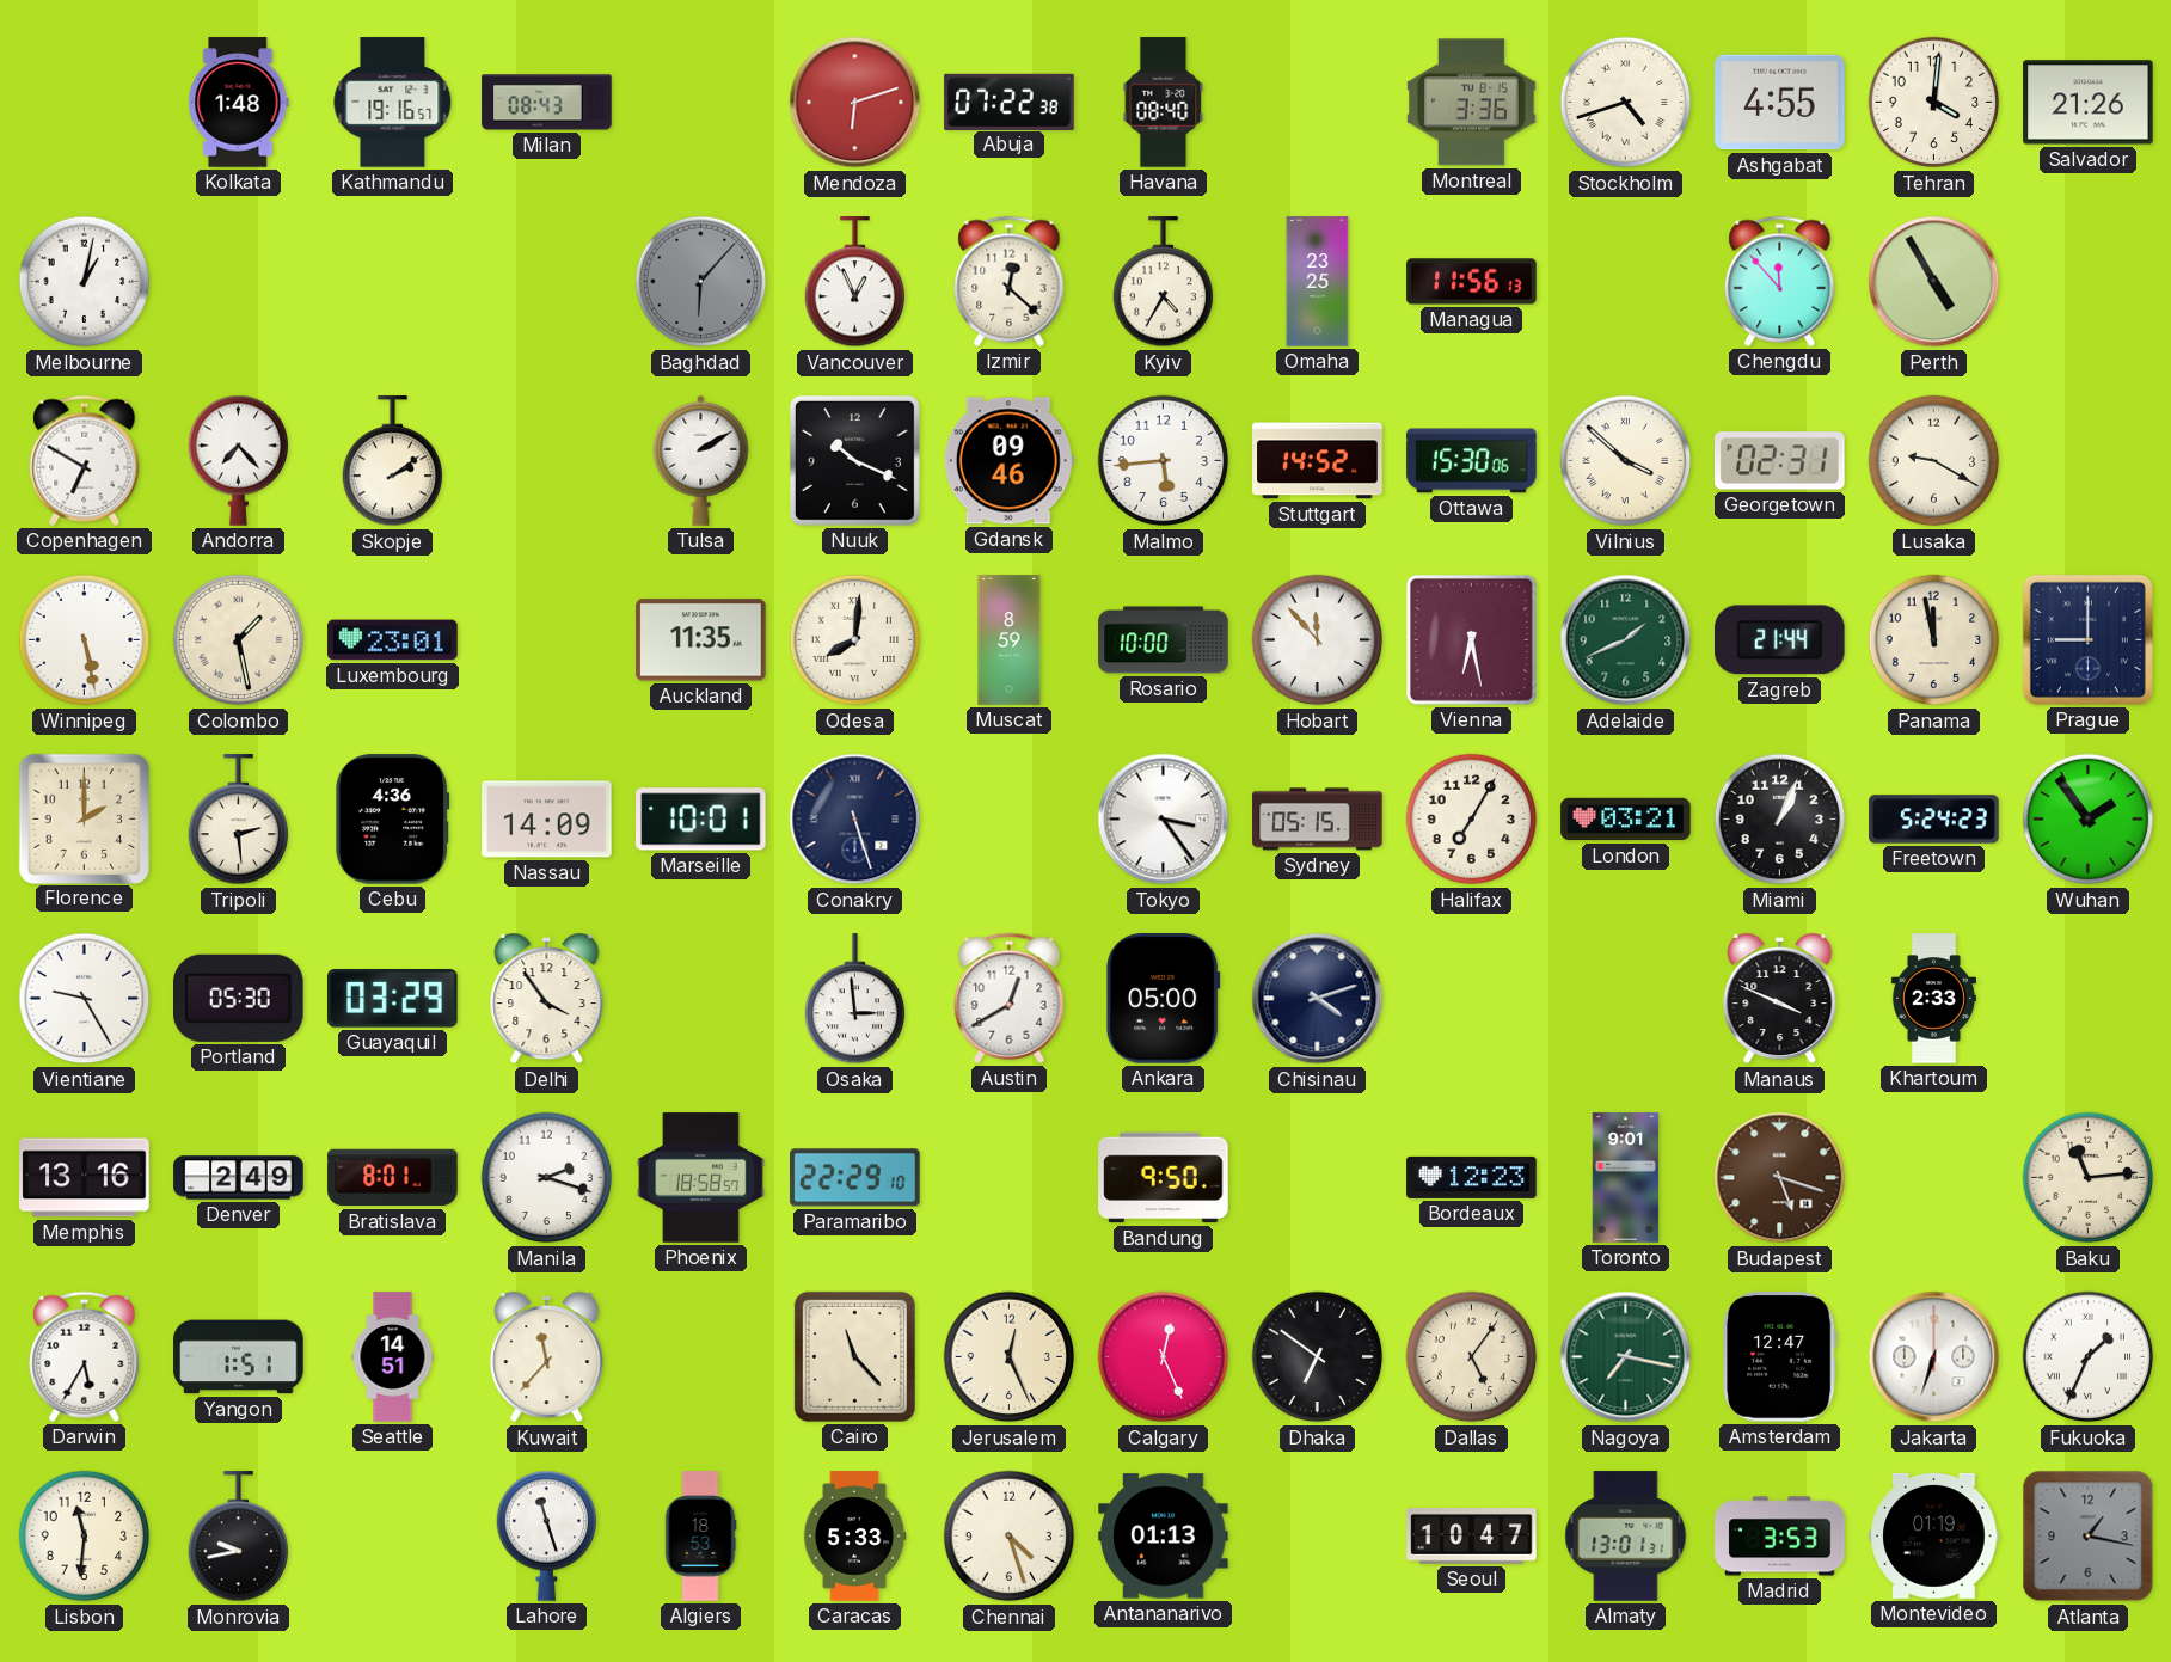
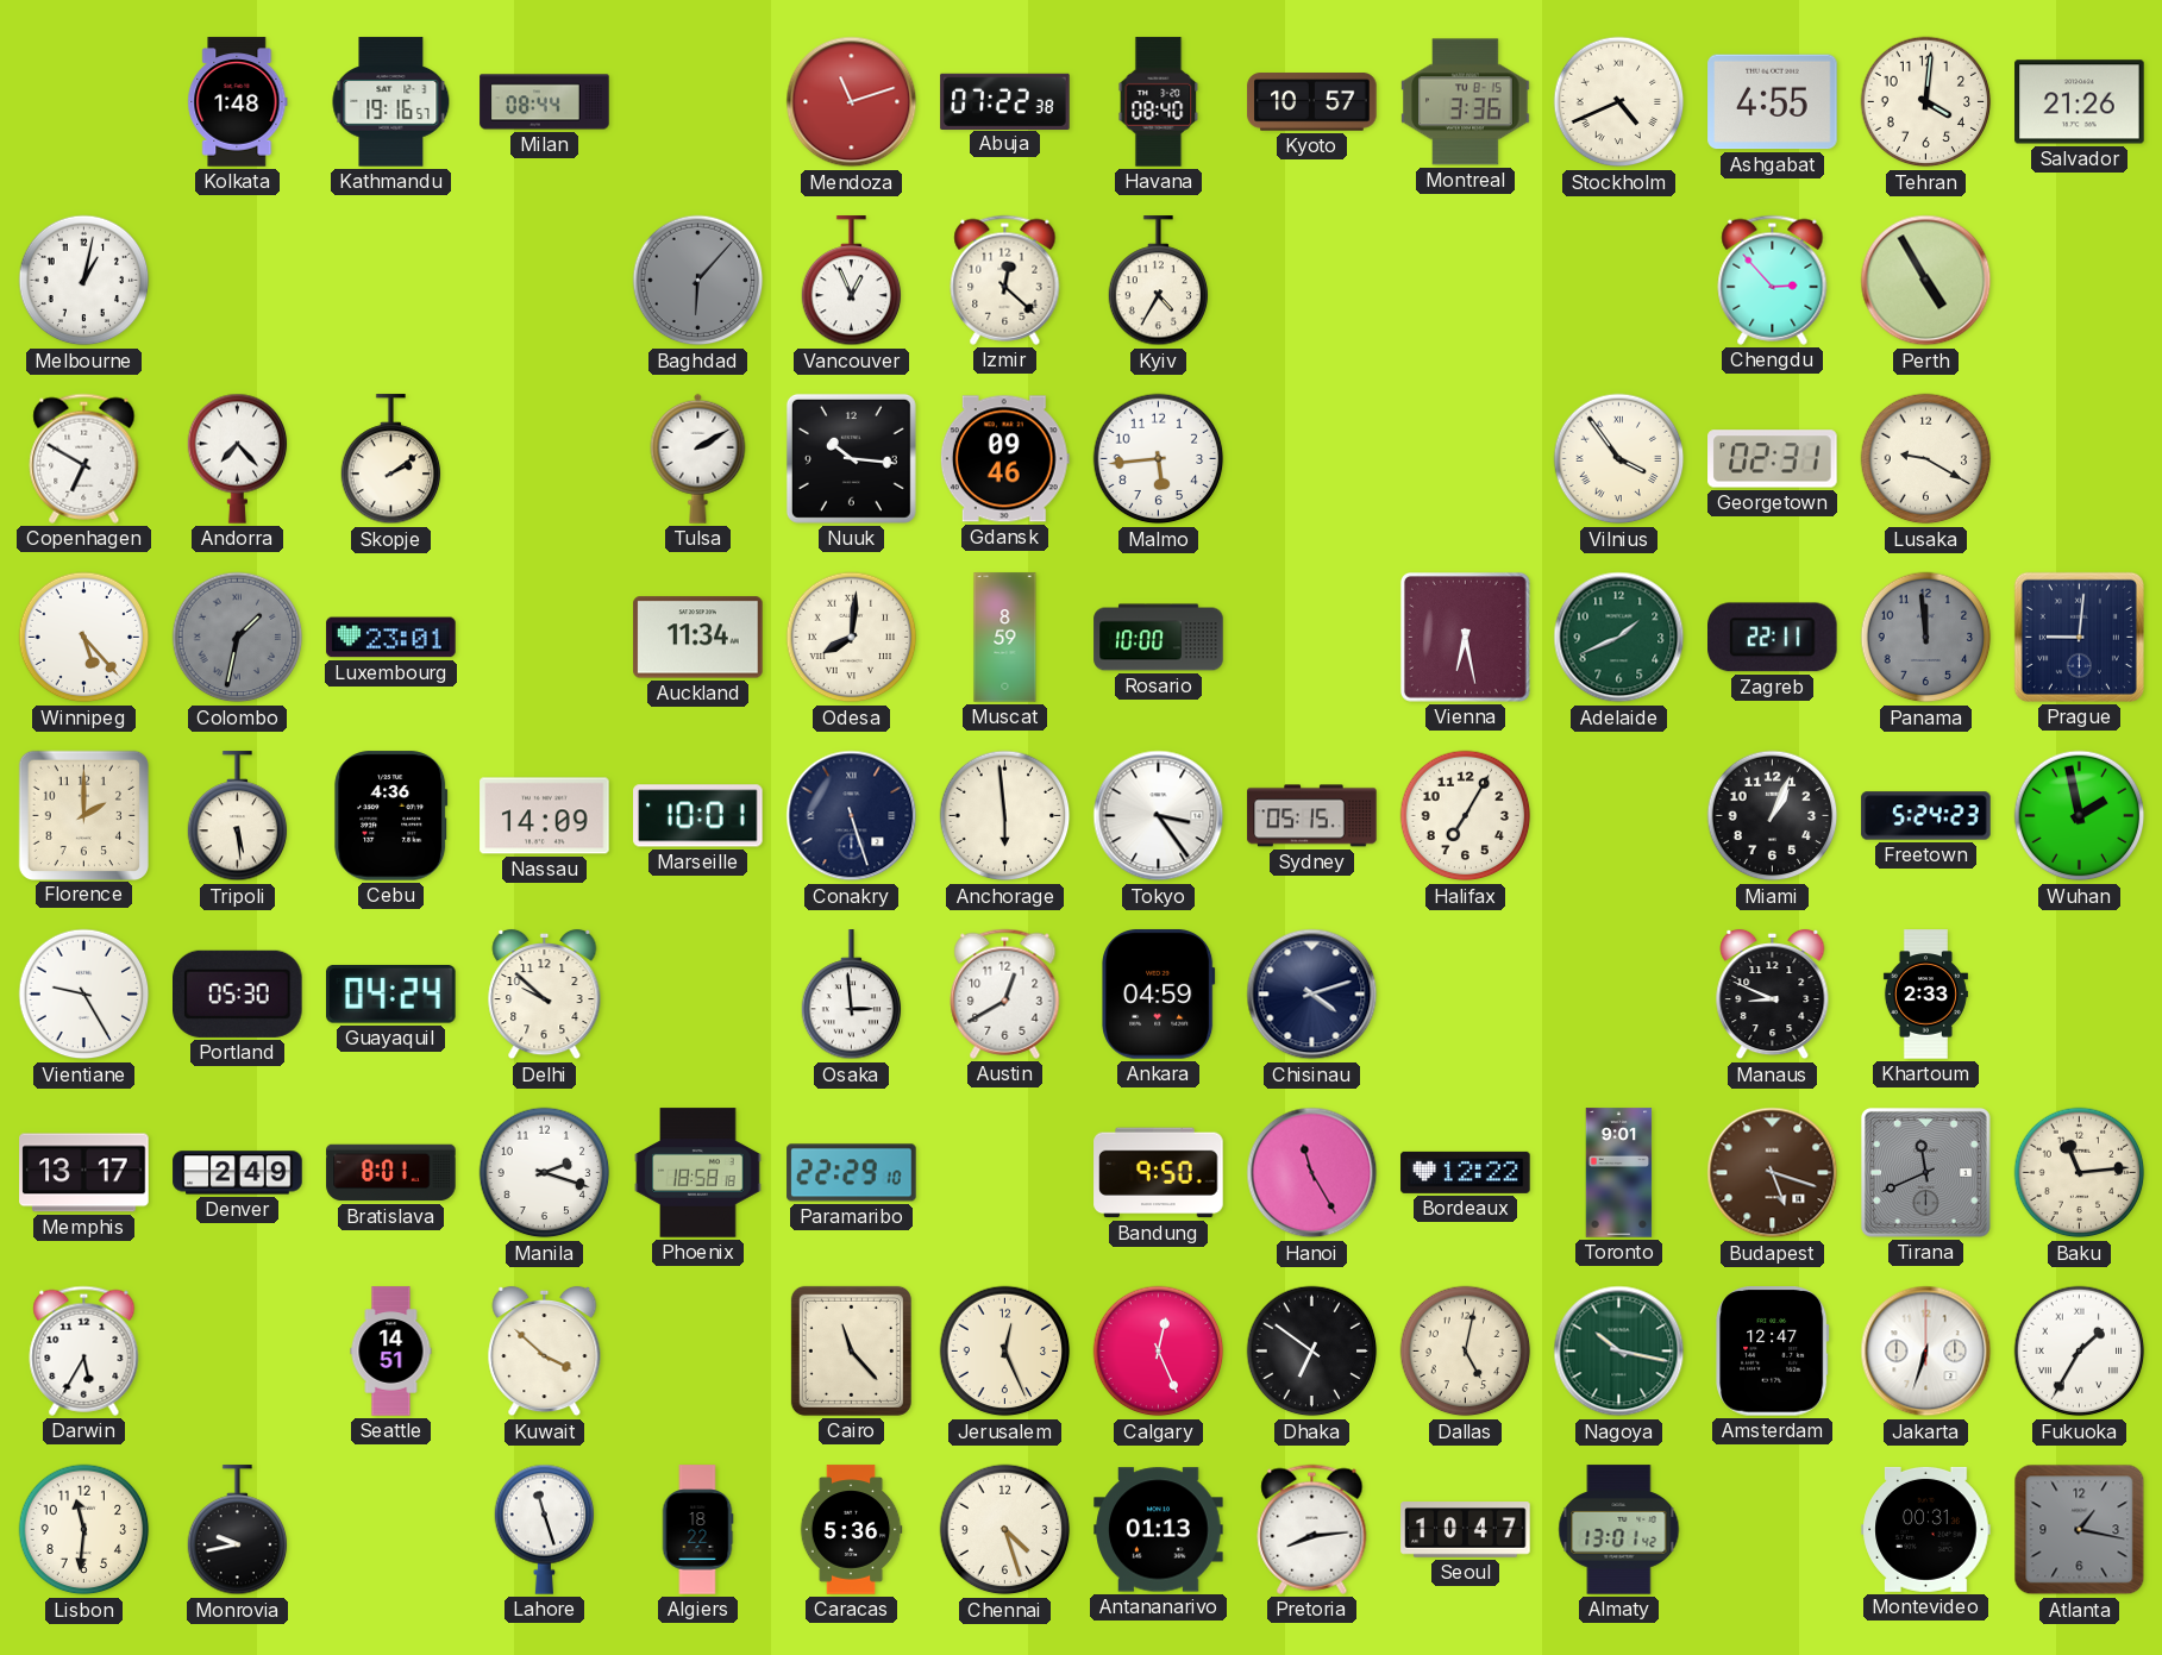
Milan: 08:43 -> 08:44 (545, 102)
Mendoza: 6:12 -> 11:12 (852, 102)
Kyoto: none -> 10:57 (1312, 102)
Stockholm: 4:42 -> 4:41 (1619, 102)
Omaha: 23:25 -> none (1318, 282)
Managua: 11:56 -> none (1472, 282)
Chengdu: 11:53 -> 2:53 (1773, 280)
Nuuk: 10:19 -> 10:16 (851, 458)
Stuttgart: 14:52 -> none (1318, 461)
Ottawa: 15:30 -> none (1472, 461)
Vilnius: 3:52 -> 3:54 (1619, 459)
Winnipeg: 5:28 -> 5:23 (84, 638)
Colombo: 1:28 -> 1:32 (238, 638)
Colombo dial: cream -> grey (238, 638)
Auckland: 11:35 -> 11:34 (698, 638)
Hobart: 11:53 -> none (1318, 640)
Zagreb: 21:44 -> 22:11 (1773, 638)
Panama: 11:58 -> 11:59 (1926, 638)
Panama dial: cream -> grey (1926, 638)
Prague: 9:00 -> 9:01 (2079, 637)
Tripoli: 2:29 -> 5:29 (238, 816)
Anchorage: none -> 5:59 (1005, 816)
London: 03:21 -> none (1626, 820)
Wuhan: 1:54 -> 1:58 (2080, 816)
Guayaquil: 03:29 -> 04:24 (391, 995)
Delhi: 3:54 -> 9:52 (545, 995)
Ankara: 05:00 -> 04:59 (1159, 995)
Manaus: 3:49 -> 8:49 (1773, 995)
Memphis: 13:16 -> 13:17 (84, 1173)
Phoenix: 18:58:57 -> 18:58:18 (698, 1173)
Hanoi: none -> 11:25 (1312, 1173)
Bordeaux: 12:23 -> 12:22 (1466, 1172)
Tirana: none -> 11:41 (1925, 1172)
Yangon: 1:51 -> none (239, 1357)
Kuwait: 11:37 -> 3:52 (545, 1352)
Dallas: 5:06 -> 5:02 (1466, 1352)
Nagoya: 7:17 -> 10:17 (1619, 1352)
Fukuoka: 1:34 -> 1:35 (2080, 1352)
Algiers: 18:53 -> 18:22 (697, 1530)
Caracas: 5:33 -> 5:36 (851, 1530)
Pretoria: none -> 8:14 (1312, 1529)
Almaty: 13:01:31 -> 13:01:42 (1619, 1530)
Madrid: 3:53 -> none (1780, 1537)
Montevideo: 01:19 -> 00:31 (1926, 1529)
